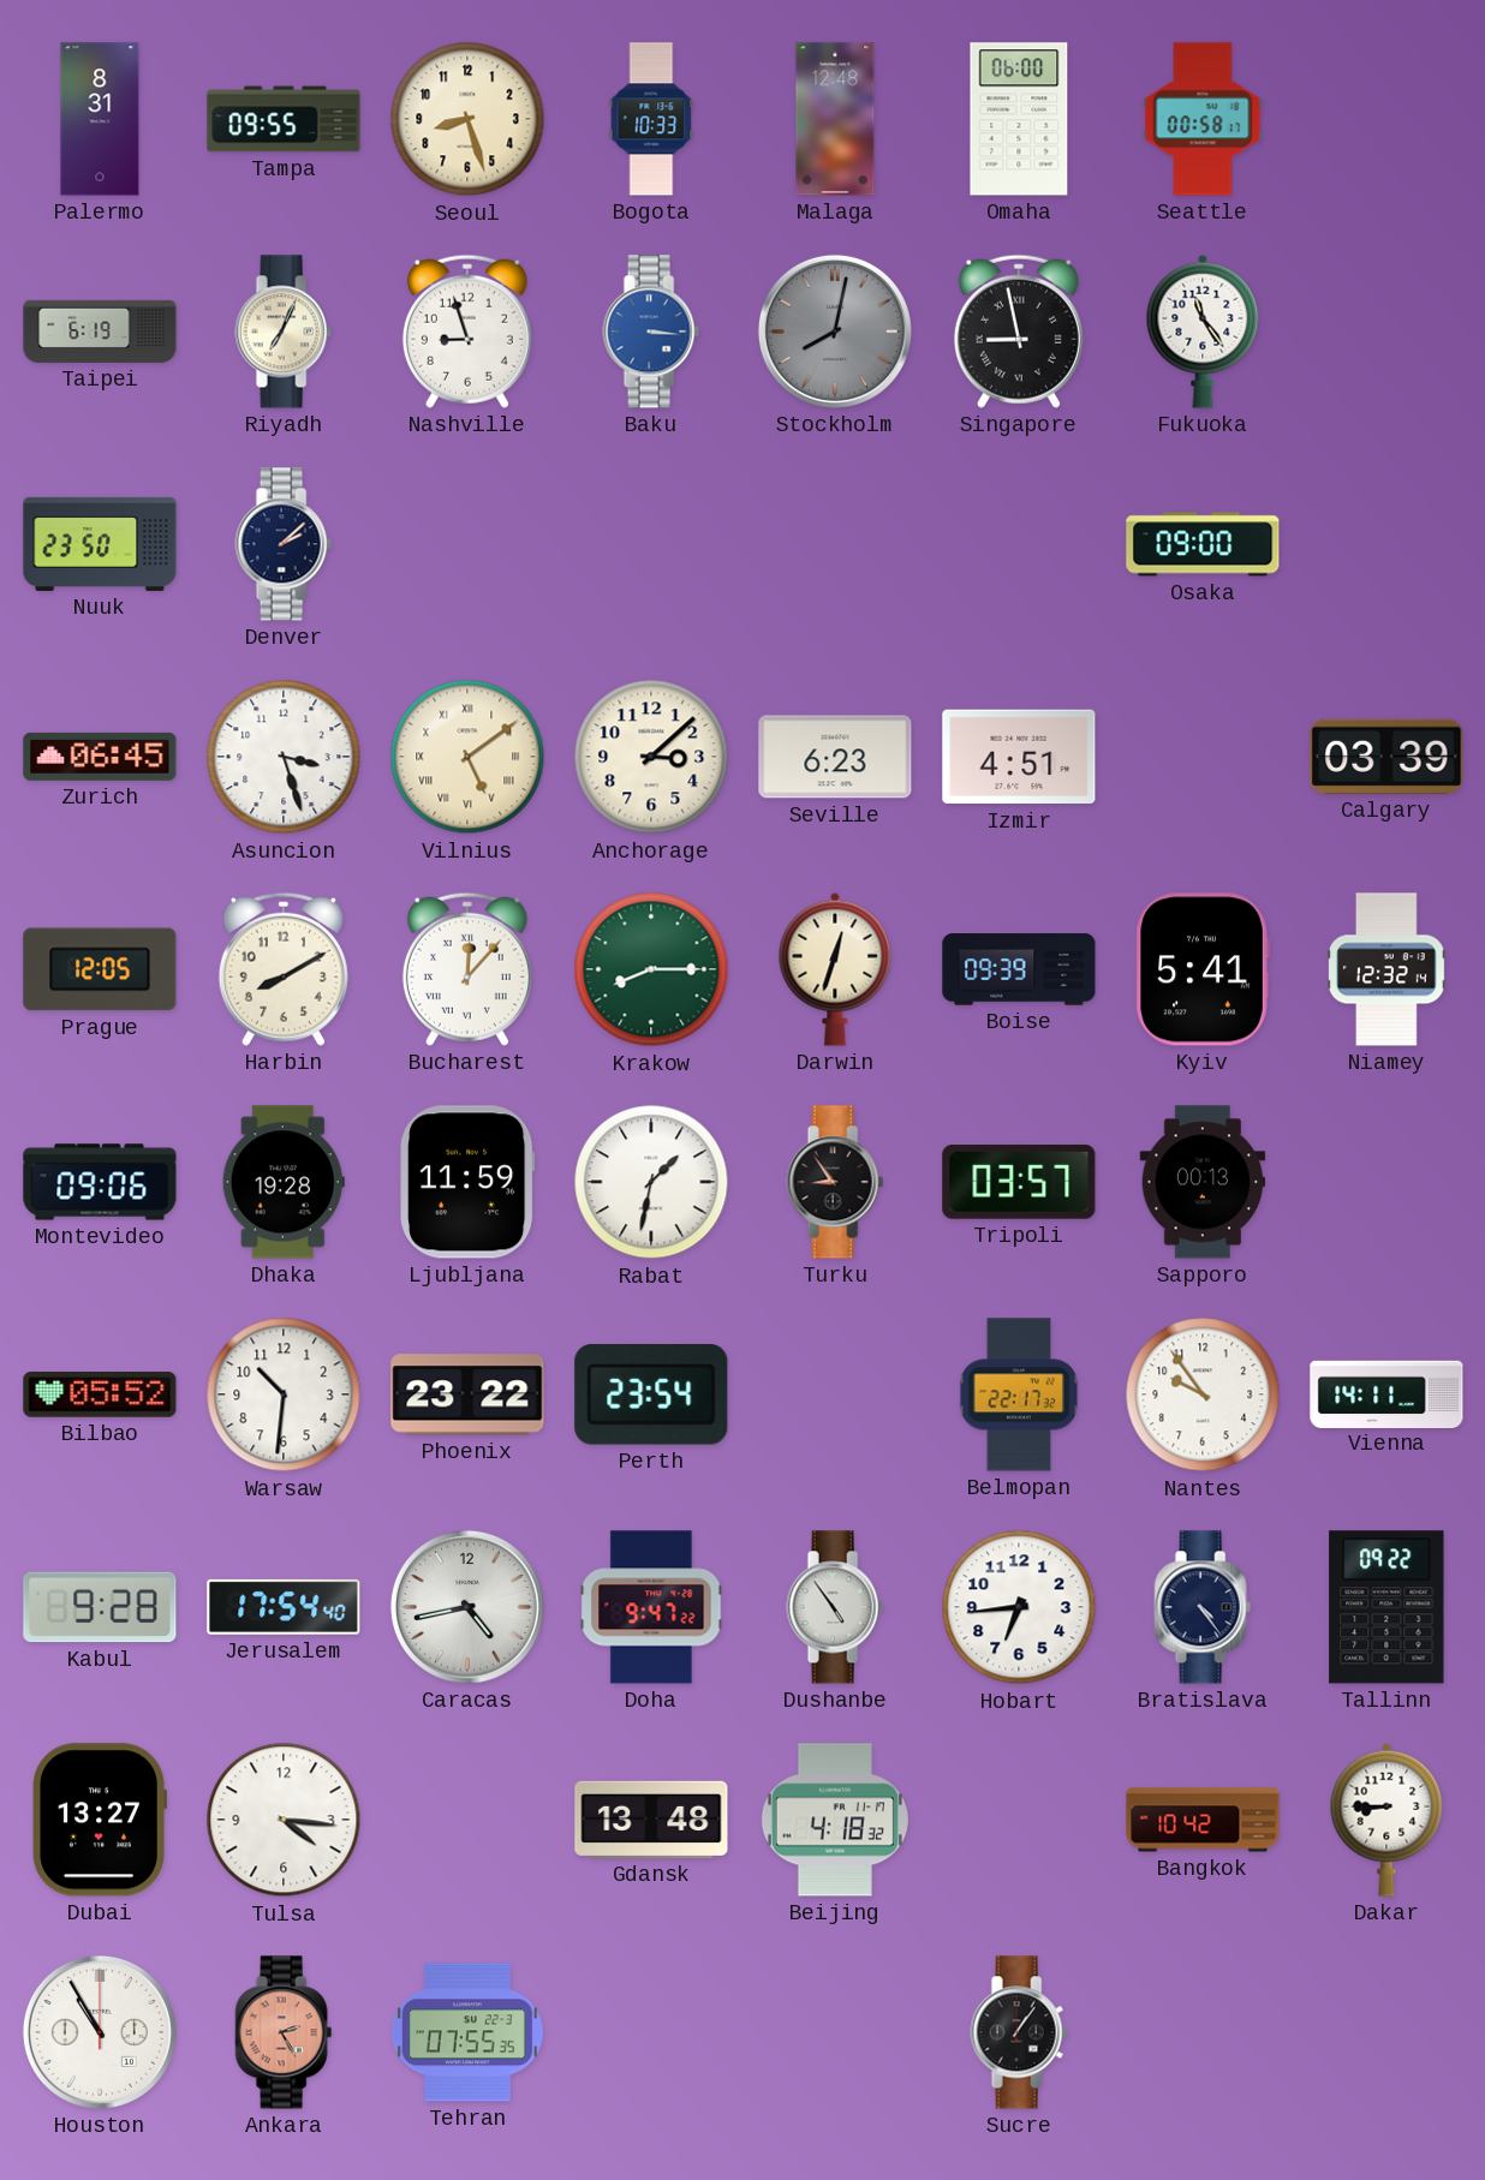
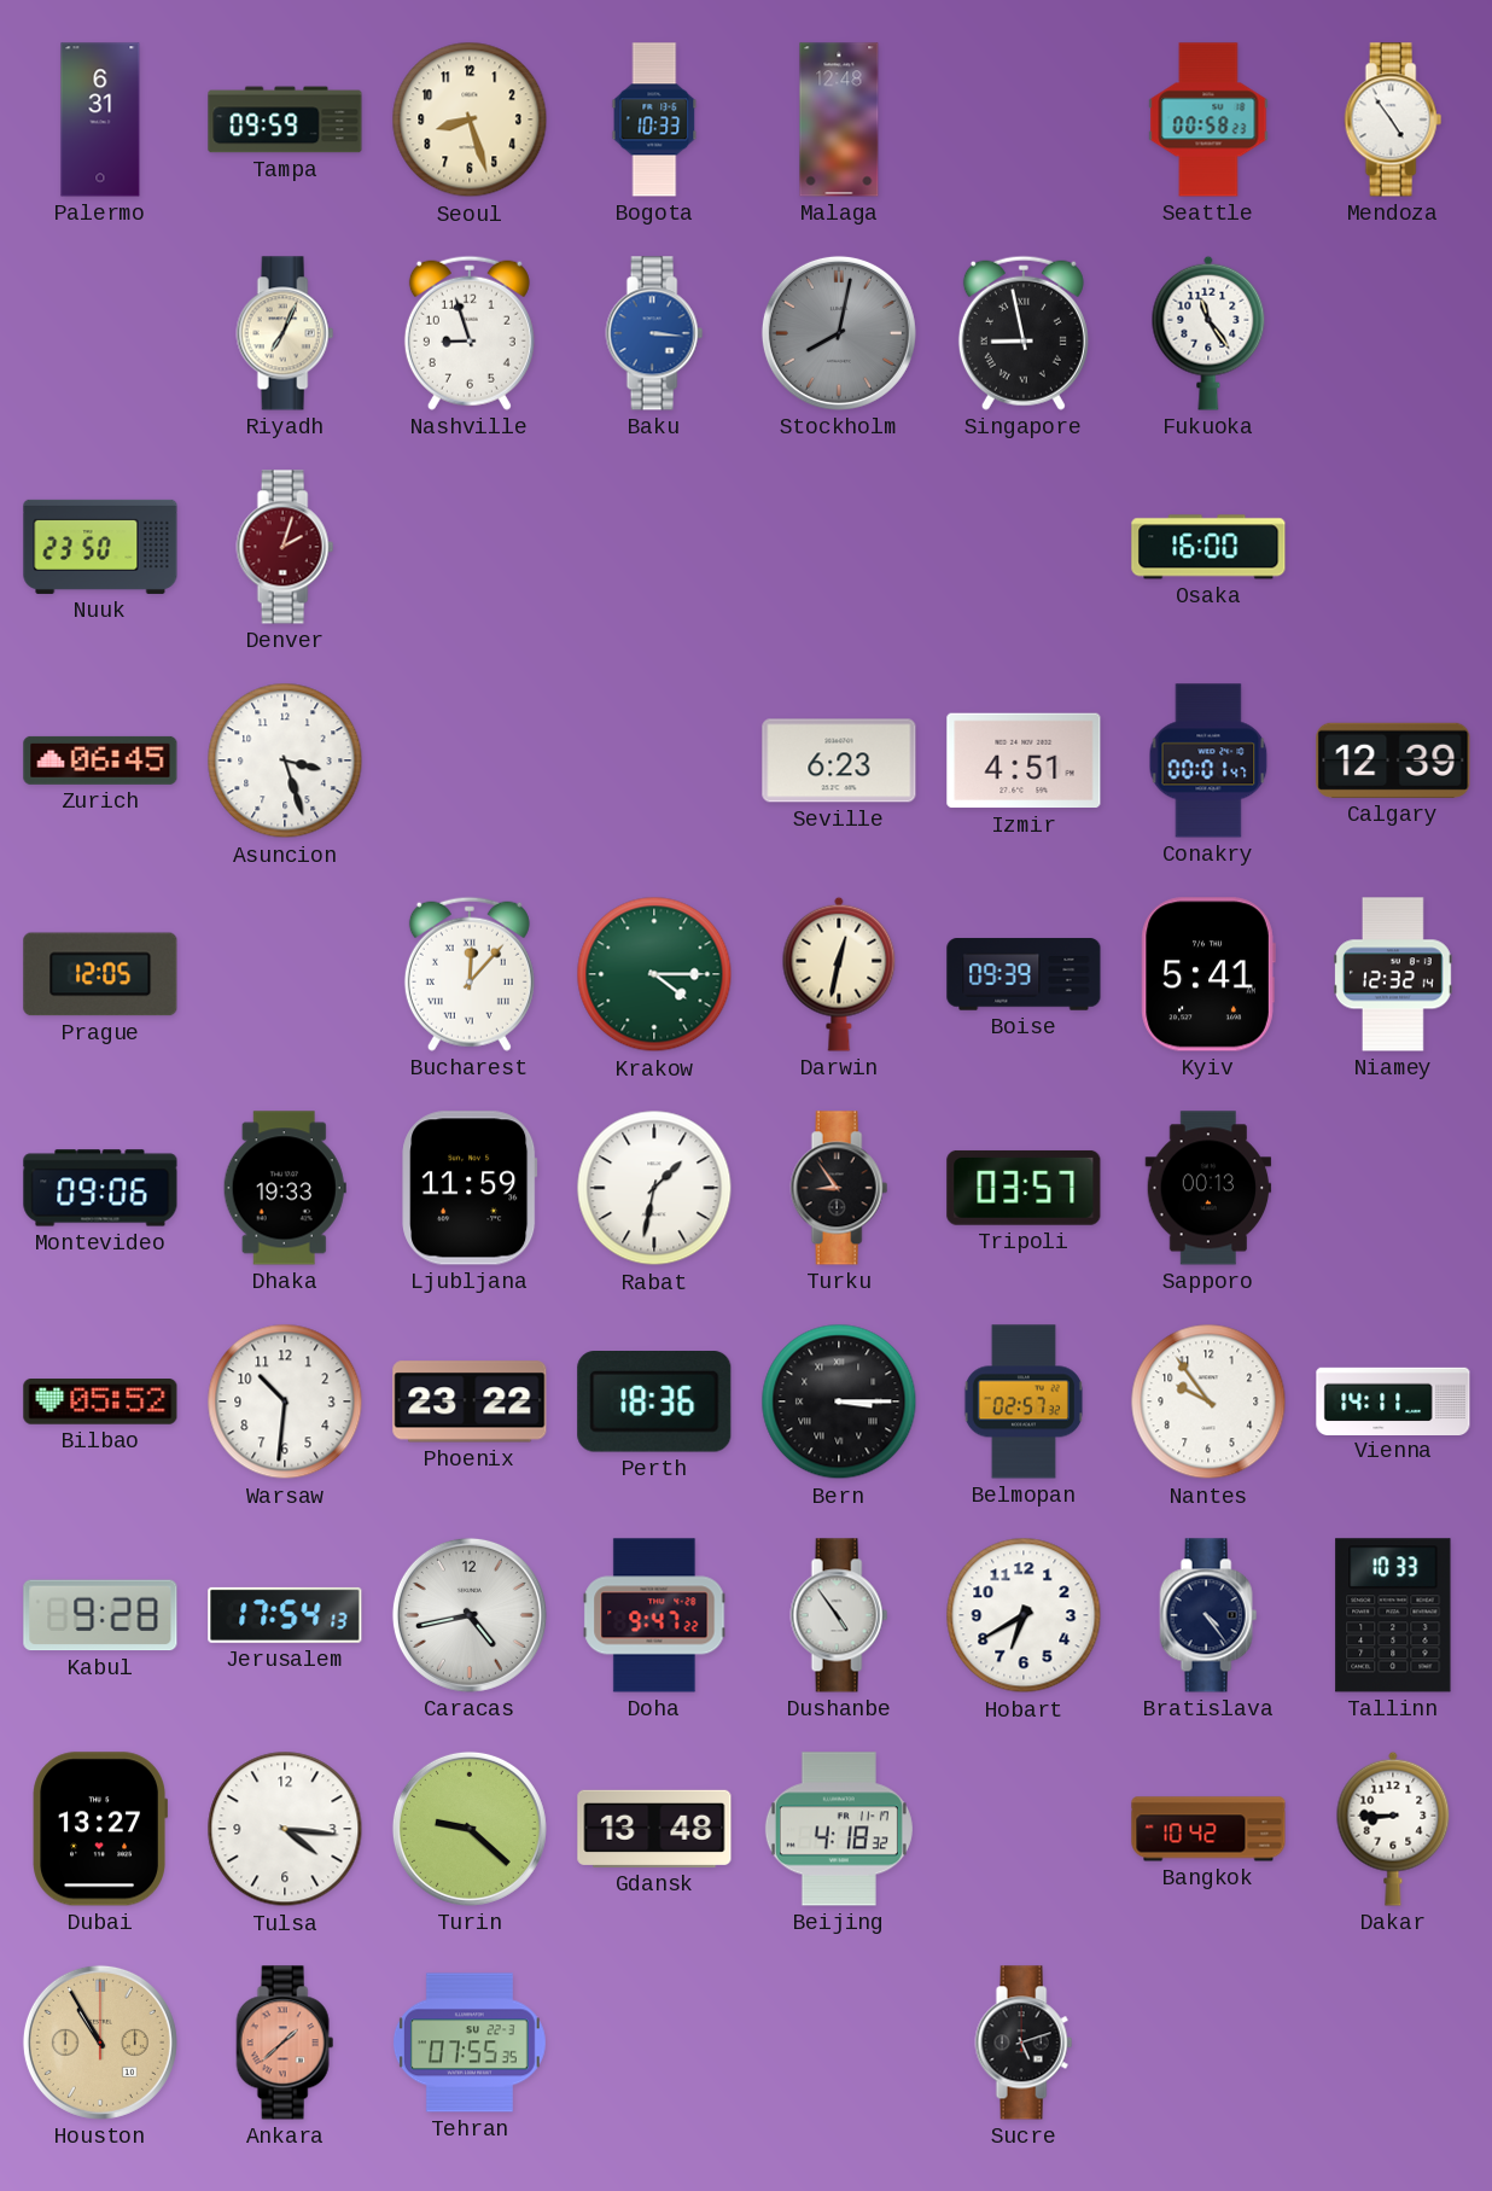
Palermo: 8:31 -> 6:31 (100, 120)
Tampa: 09:55 -> 09:59 (285, 120)
Omaha: 06:00 -> none (1019, 119)
Seattle: 00:58:17 -> 00:58:23 (1208, 120)
Mendoza: none -> 4:54 (1393, 120)
Taipei: 6:19 -> none (100, 332)
Denver: 2:08 -> 2:03 (285, 547)
Denver dial: navy -> burgundy (285, 547)
Osaka: 09:00 -> 16:00 (1208, 547)
Vilnius: 5:09 -> none (467, 757)
Anchorage: 3:08 -> none (651, 757)
Conakry: none -> 00:01 (1208, 761)
Calgary: 03:39 -> 12:39 (1393, 761)
Harbin: 8:10 -> none (284, 969)
Krakow: 8:15 -> 4:15 (654, 974)
Darwin: 12:33 -> 12:32 (839, 974)
Dhaka: 19:28 -> 19:33 (285, 1188)
Perth: 23:54 -> 18:36 (654, 1403)
Bern: none -> 3:15 (839, 1402)
Belmopan: 22:17 -> 02:57 (1024, 1402)
Jerusalem: 17:54:40 -> 17:54:13 (285, 1615)
Hobart: 6:44 -> 6:40 (1024, 1615)
Tallinn: 09:22 -> 10:33 (1393, 1615)
Turin: none -> 9:22 (470, 1829)
Houston dial: white -> champagne (100, 2043)
Ankara: 2:25 -> 1:38 (285, 2043)
Sucre: 1:06 -> 5:12 (1024, 2043)
